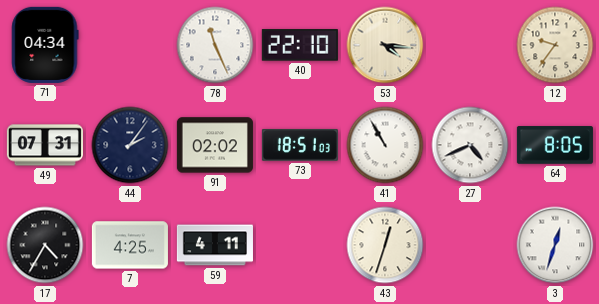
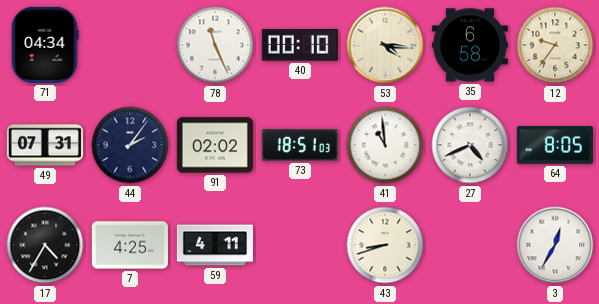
40: 22:10 -> 00:10 (300, 45)
35: none -> 6:58 (470, 45)
41: 10:55 -> 10:59 (385, 145)
43: 12:33 -> 8:42 (385, 245)
3: 12:33 -> 12:35 (555, 245)
